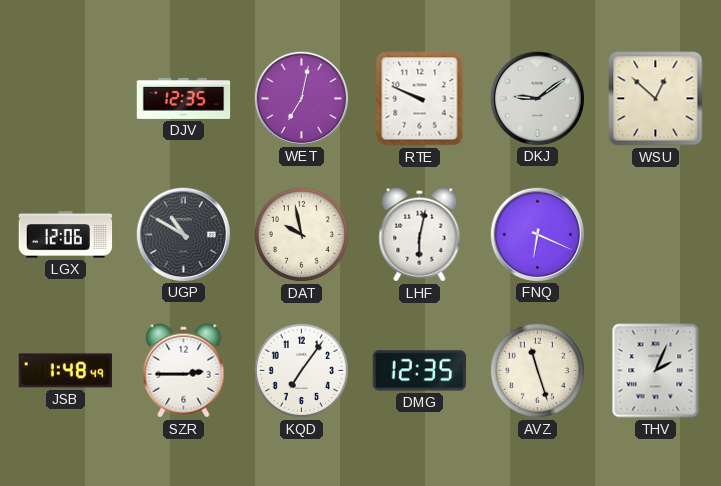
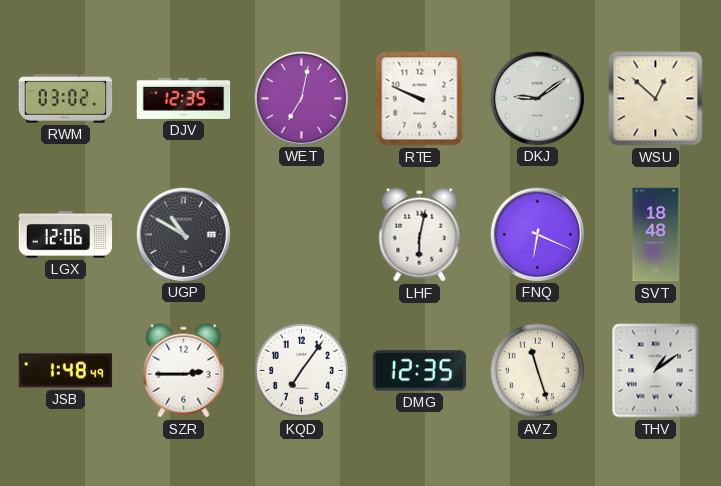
RWM: none -> 03:02 (66, 99)
DAT: 9:58 -> none (301, 234)
SVT: none -> 18:48 (656, 235)
THV: 2:04 -> 1:09 (656, 371)
